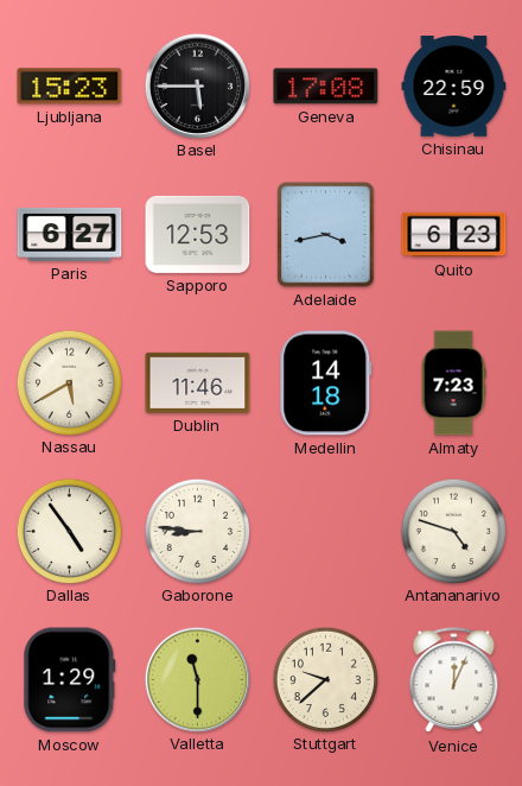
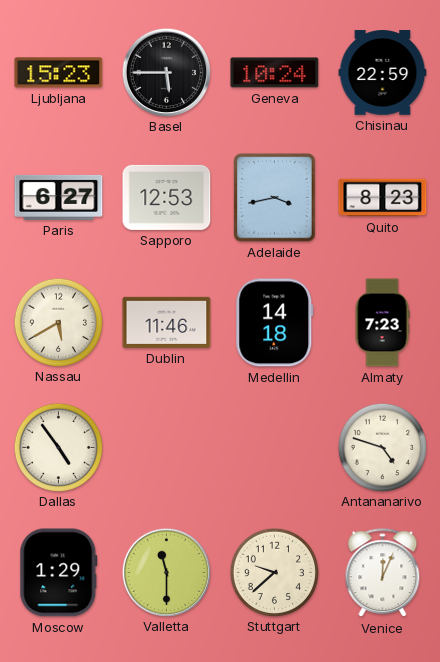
Geneva: 17:08 -> 10:24 (275, 73)
Quito: 6:23 -> 8:23 (383, 198)
Gaborone: 8:46 -> none (197, 531)
